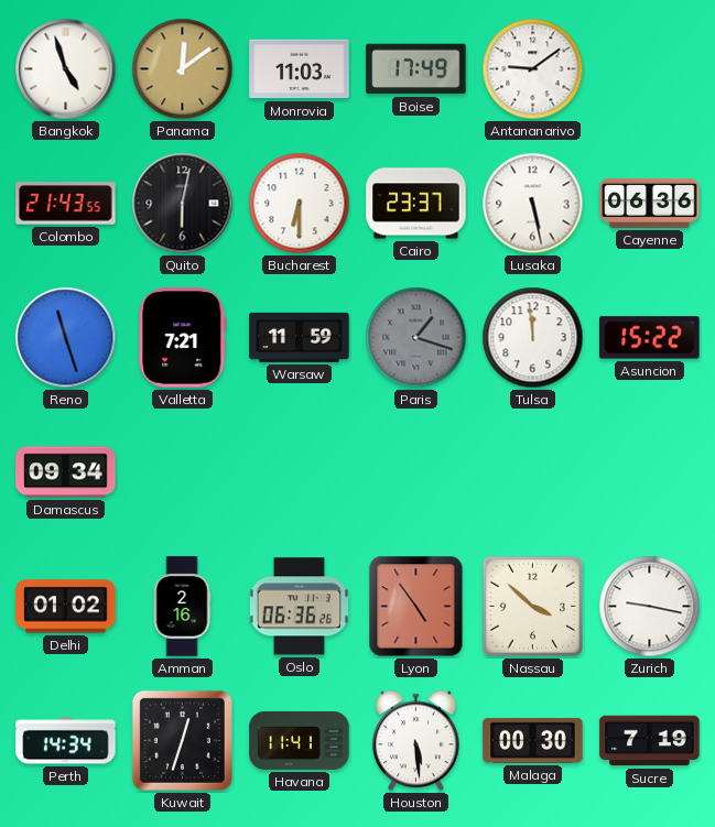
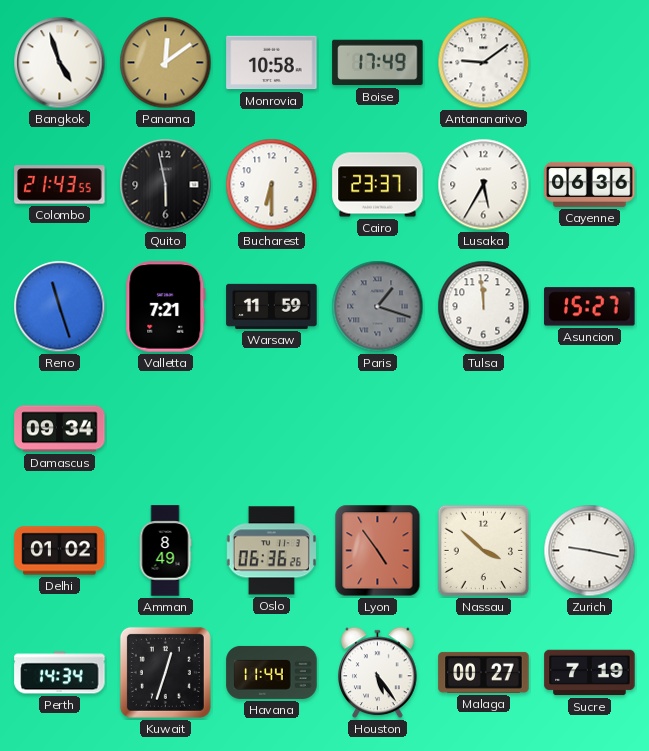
Monrovia: 11:03 -> 10:58 (272, 63)
Quito: 6:02 -> 5:58 (166, 185)
Lusaka: 5:28 -> 5:35 (484, 185)
Asuncion: 15:22 -> 15:27 (590, 307)
Amman: 2:16 -> 8:49 (165, 551)
Havana: 11:41 -> 11:44 (272, 672)
Houston: 5:29 -> 5:24 (378, 673)
Malaga: 00:30 -> 00:27 (484, 672)
